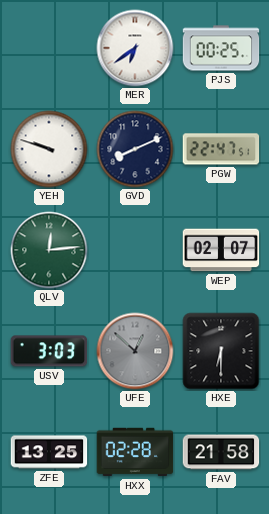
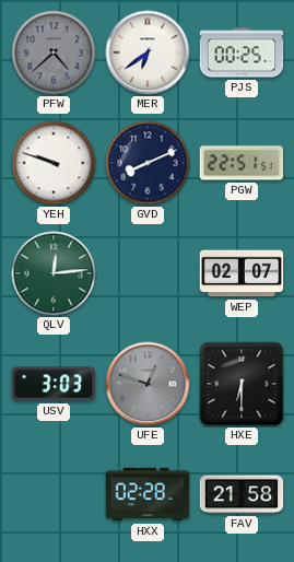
PFW: none -> 4:38 (54, 52)
PGW: 22:47 -> 22:51 (242, 163)
UFE: 12:52 -> 12:48 (148, 384)
ZFE: 13:25 -> none (49, 452)
